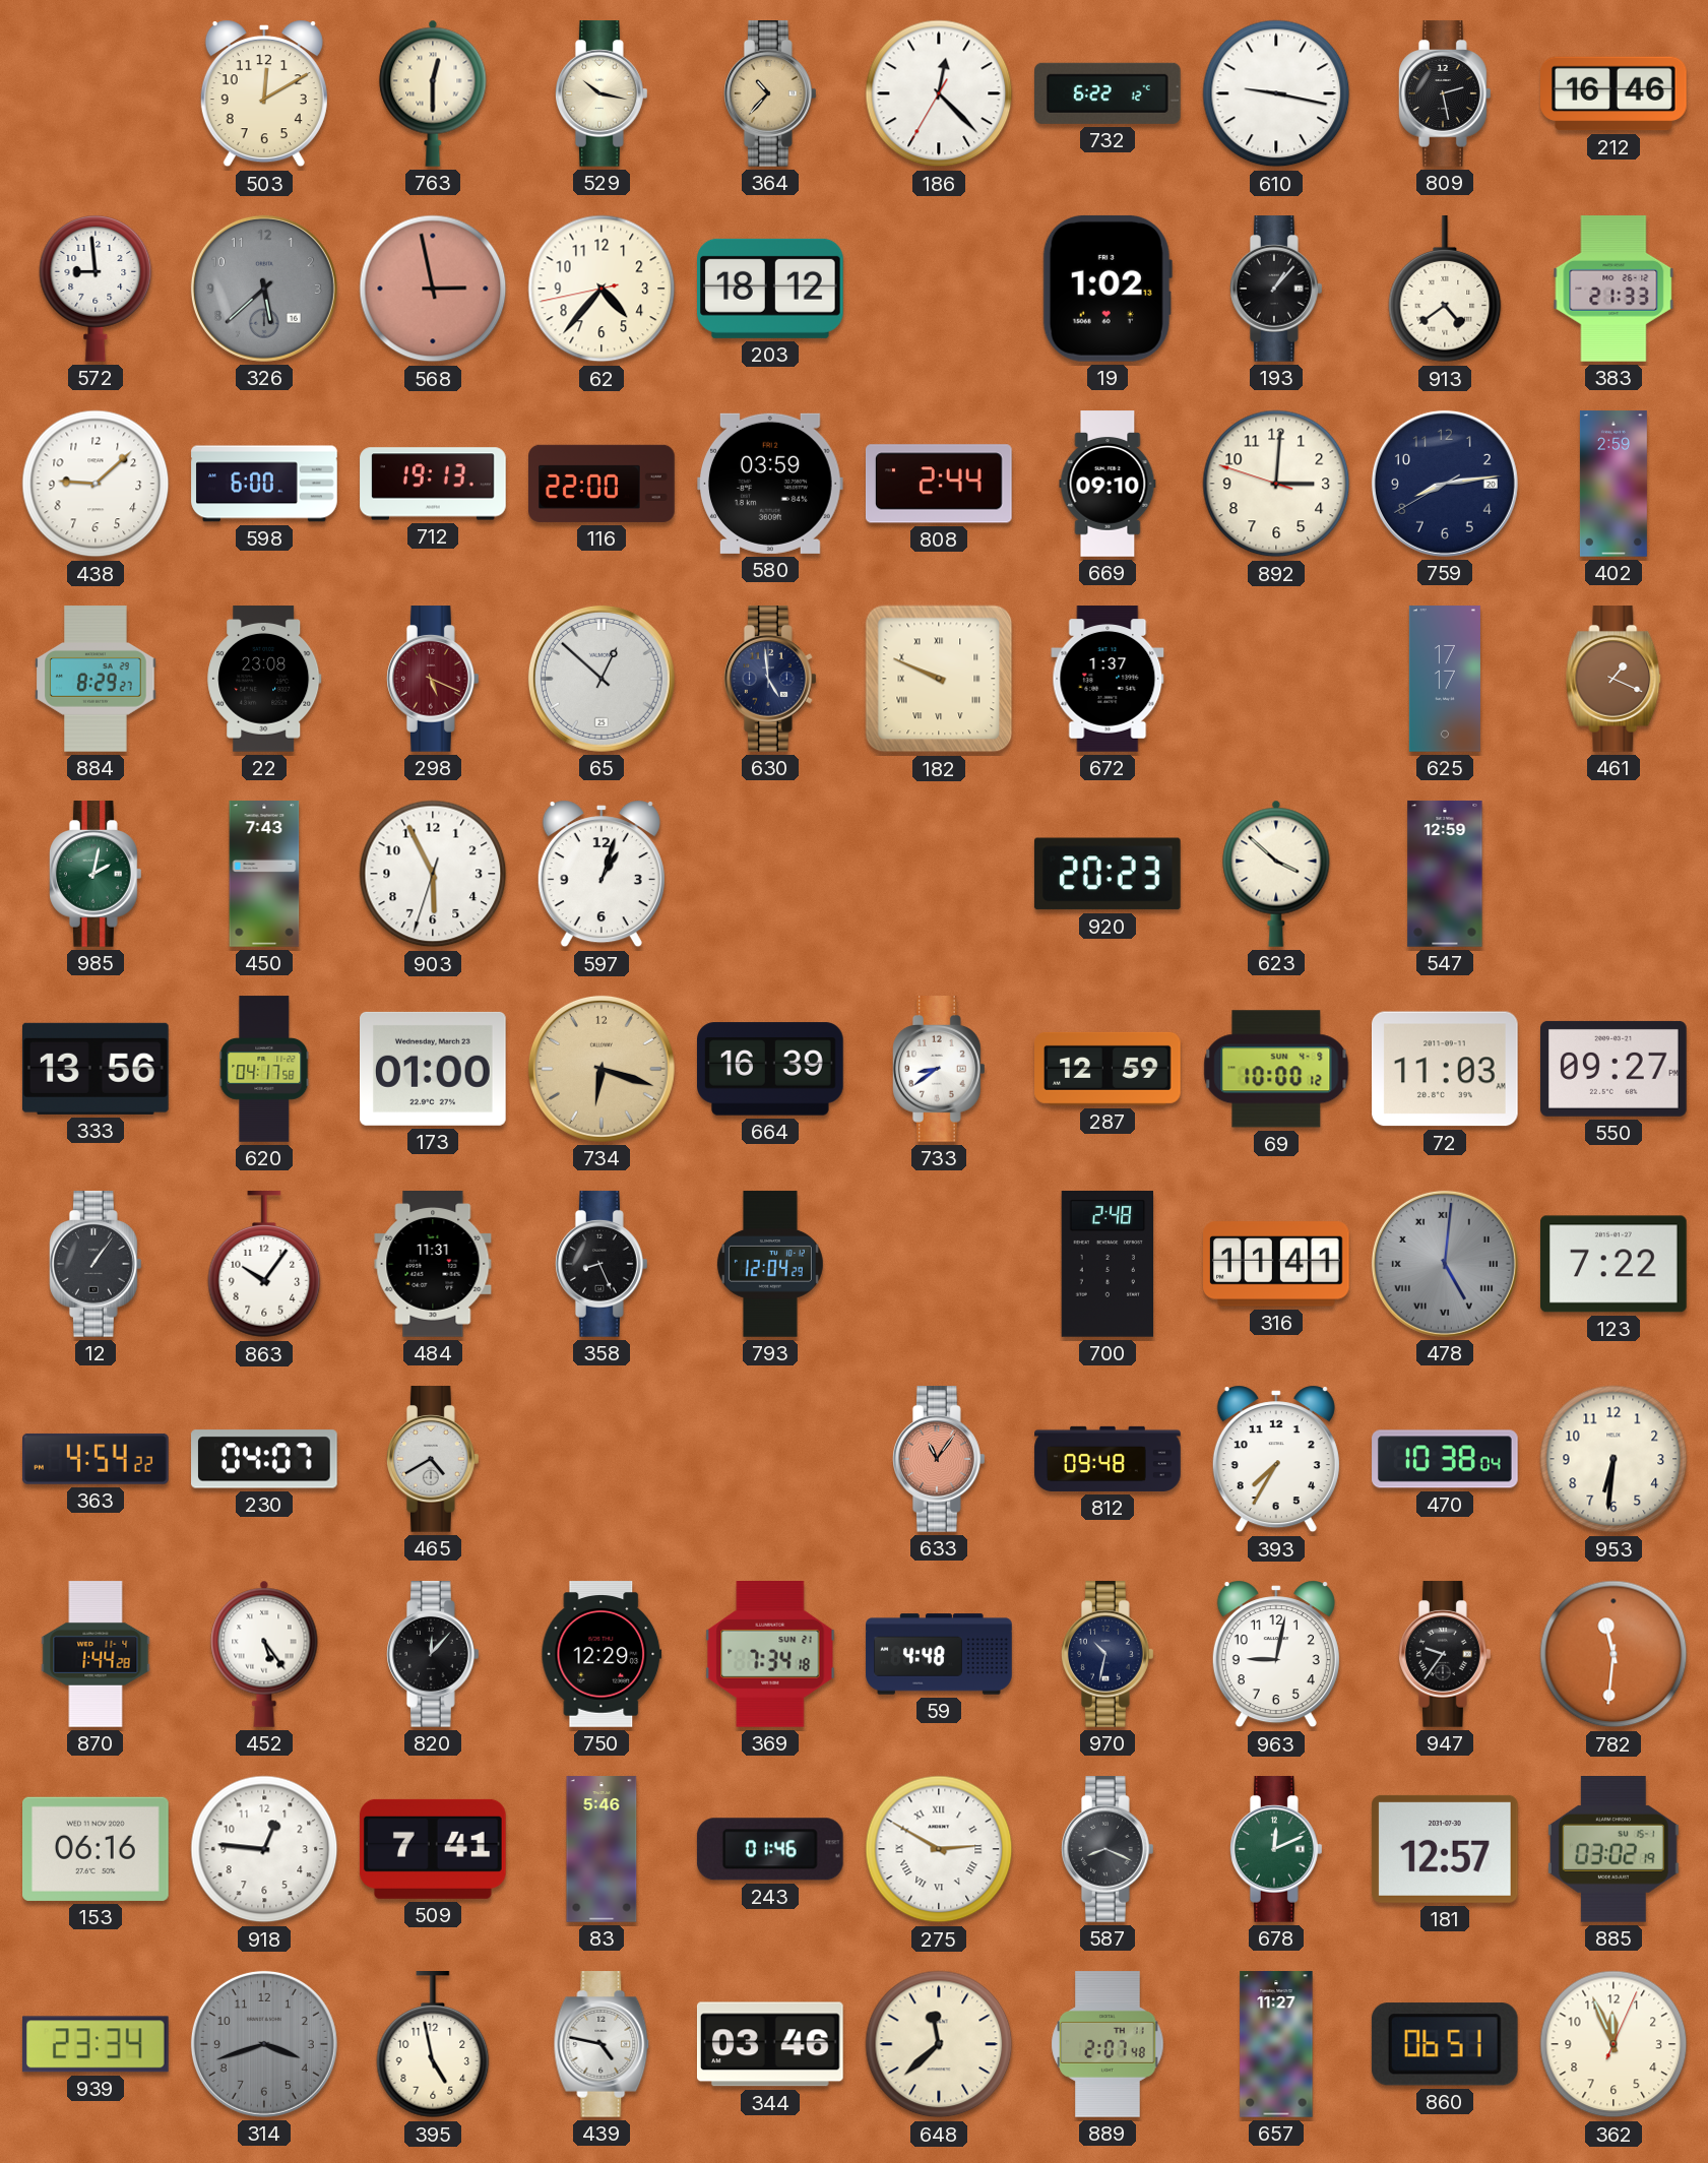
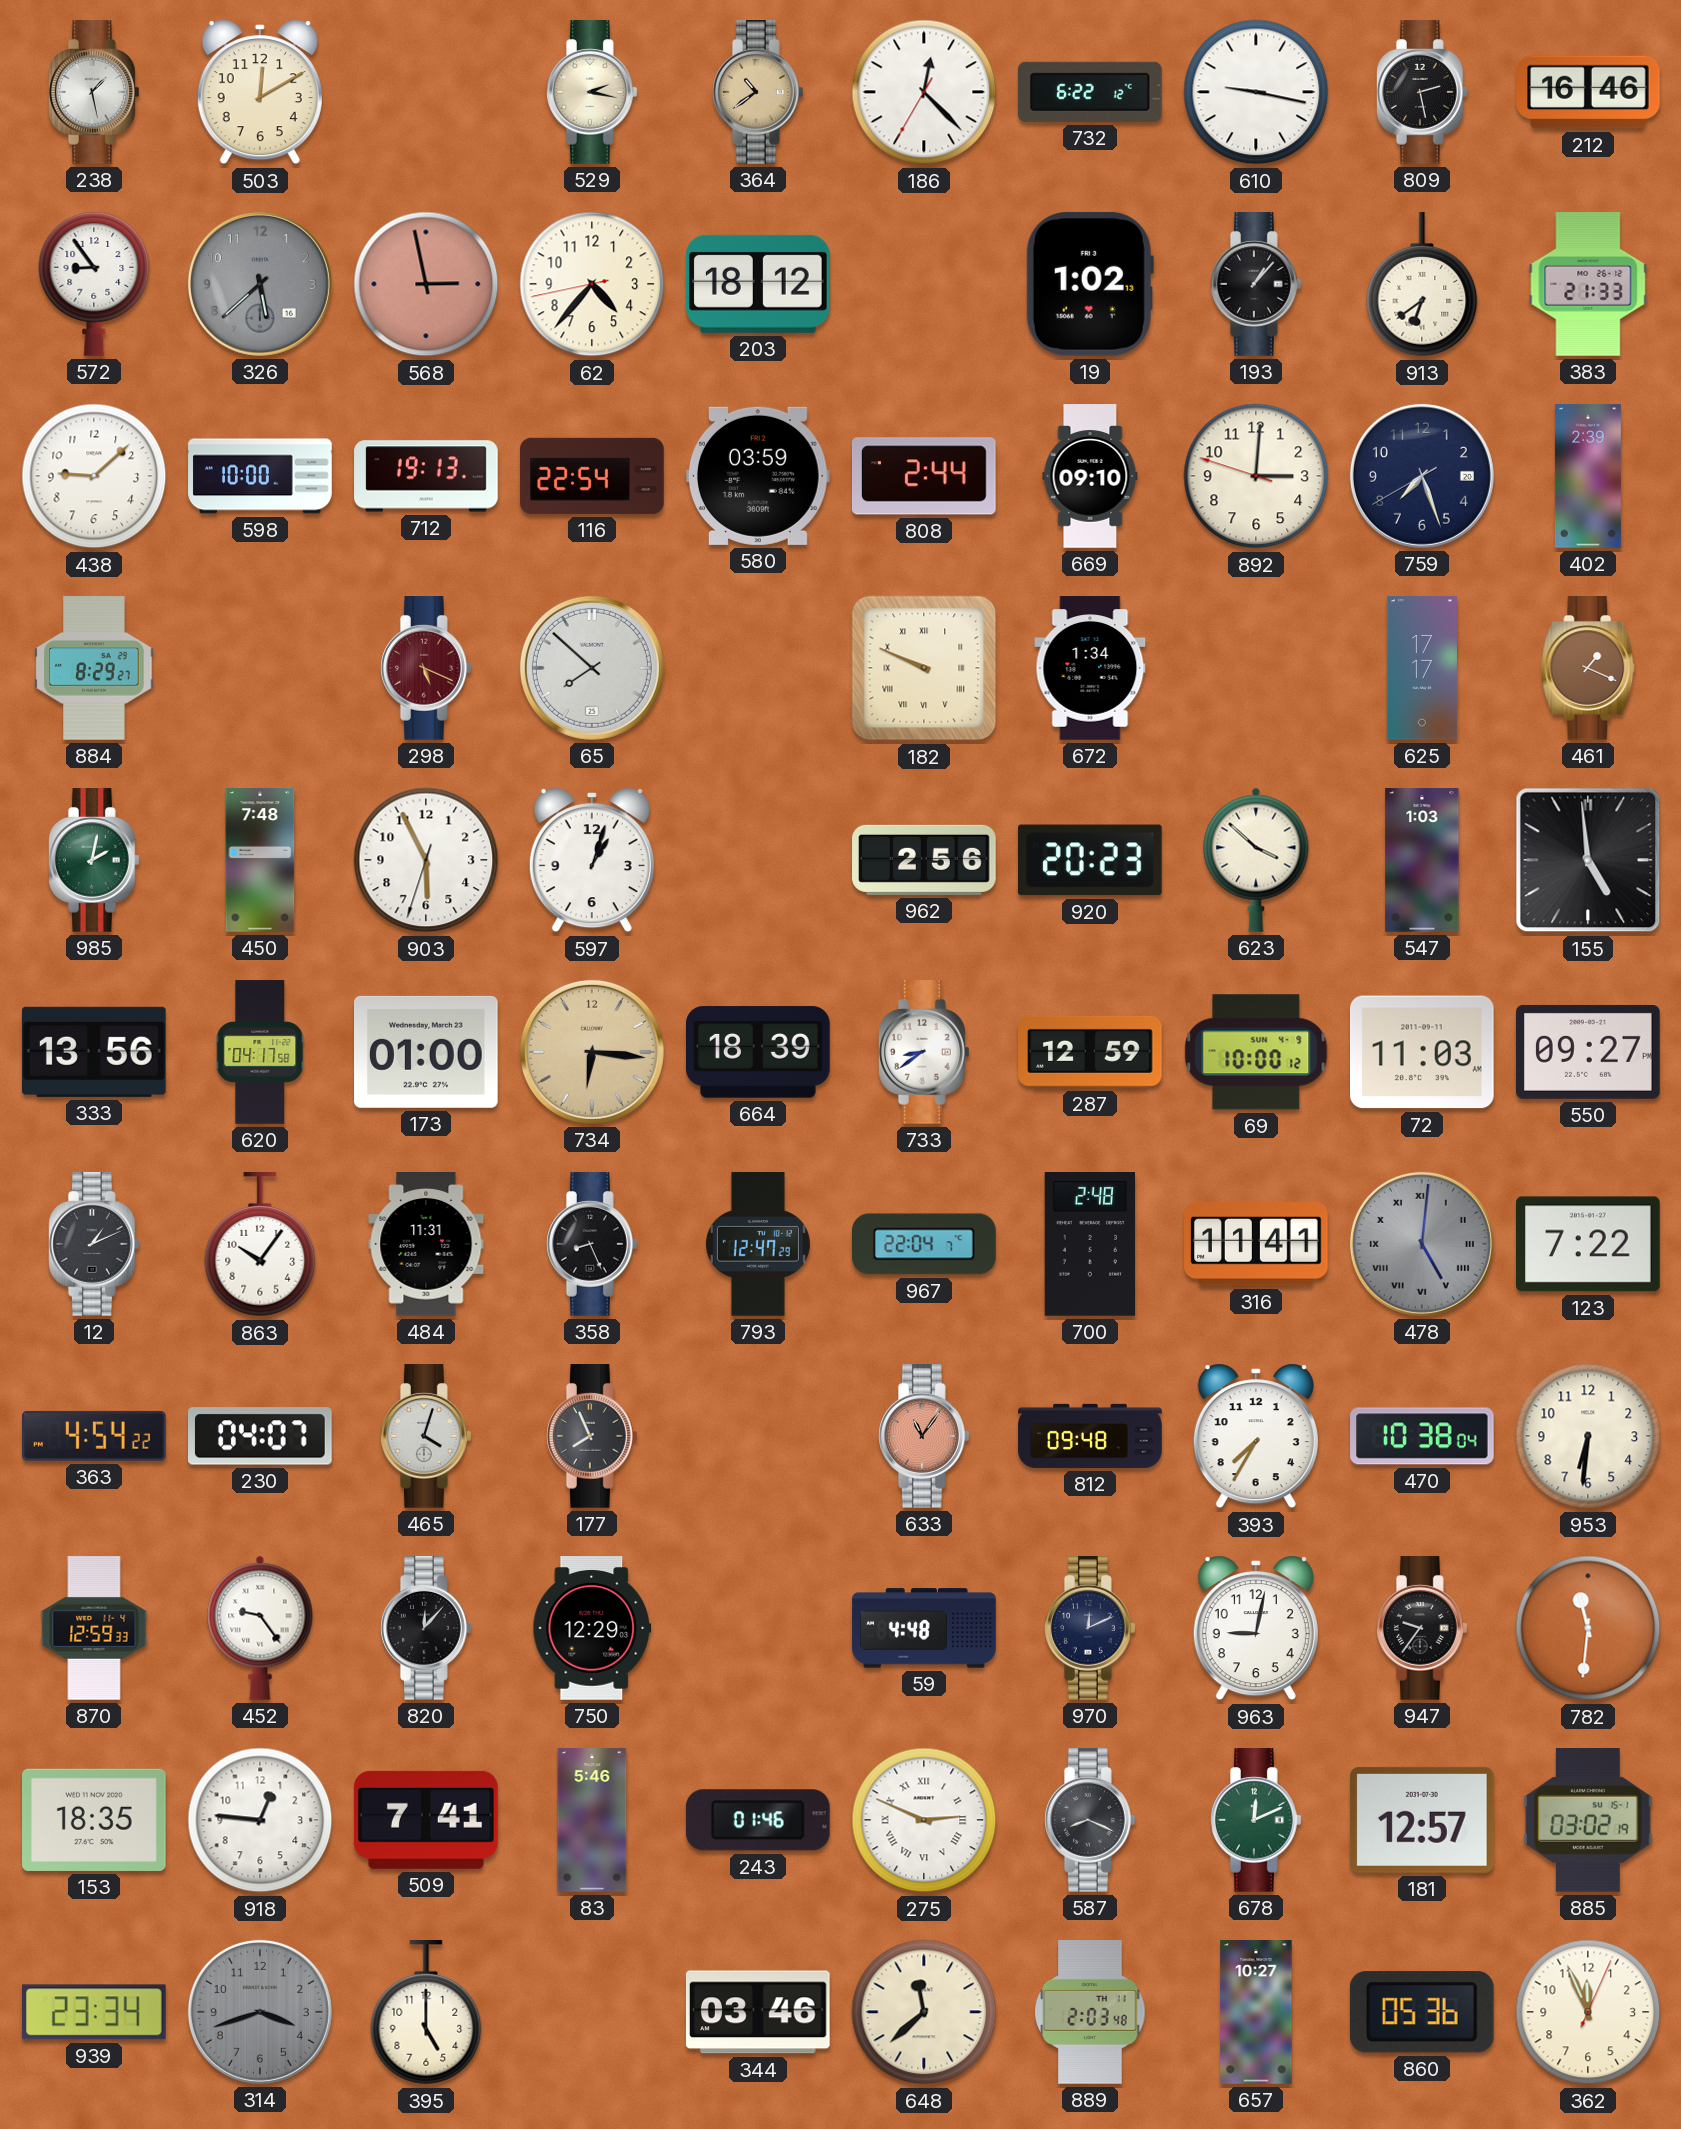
238: none -> 1:28 (95, 92)
763: 12:30 -> none (433, 93)
529: 10:17 -> 2:17 (593, 92)
364: 10:37 -> 10:39 (759, 92)
572: 8:59 -> 8:54 (94, 284)
913: 4:39 -> 6:39 (1422, 285)
598: 6:00 -> 10:00 (260, 476)
116: 22:00 -> 22:54 (592, 476)
759: 8:13 -> 7:26 (1422, 476)
402: 2:59 -> 2:39 (1588, 476)
22: 23:08 -> none (264, 679)
65: 12:52 -> 7:52 (592, 668)
630: 4:59 -> none (771, 679)
672: 1:37 -> 1:34 (1090, 668)
450: 7:43 -> 7:48 (260, 860)
962: none -> 2:56 (924, 860)
547: 12:59 -> 1:03 (1422, 860)
155: none -> 4:59 (1588, 860)
734: 6:18 -> 6:16 (592, 1052)
664: 16:39 -> 18:39 (759, 1052)
12: 1:06 -> 1:11 (95, 1244)
793: 12:04 -> 12:47 (758, 1244)
967: none -> 22:04 (925, 1244)
465: 4:40 -> 4:03 (427, 1436)
177: none -> 7:56 (593, 1436)
870: 1:44 -> 12:59 (94, 1628)
452: 5:24 -> 9:24 (260, 1628)
369: 7:34 -> none (770, 1655)
970: 10:32 -> 12:11 (1091, 1628)
153: 06:16 -> 18:35 (95, 1820)
275: 2:50 -> 2:49 (924, 1820)
395: 4:58 -> 5:00 (426, 2013)
439: 4:47 -> none (602, 2044)
889: 2:07 -> 2:03 (1090, 2012)
657: 11:27 -> 10:27 (1256, 2012)
860: 06:51 -> 05:36 (1422, 2012)
